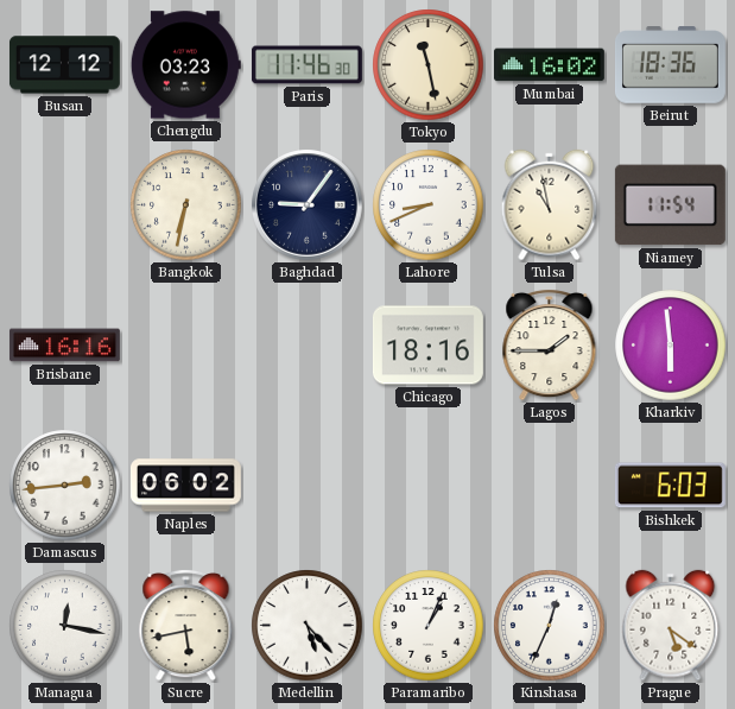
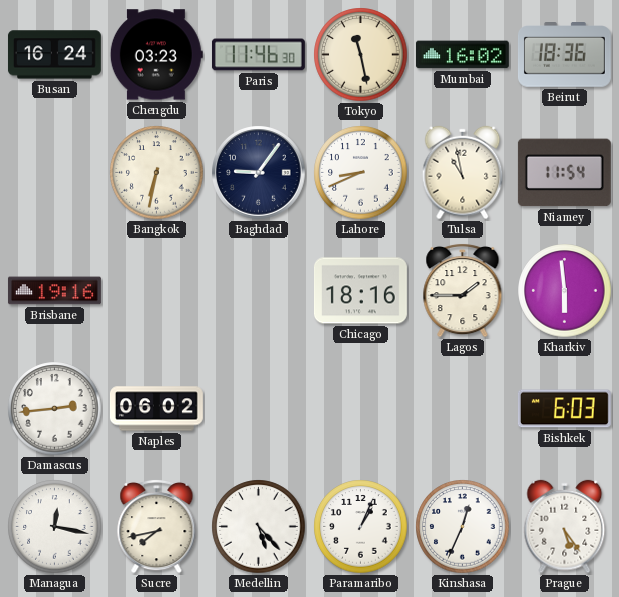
Busan: 12:12 -> 16:24 (54, 55)
Brisbane: 16:16 -> 19:16 (54, 291)
Sucre: 5:43 -> 7:43 (157, 526)
Prague: 5:21 -> 5:24 (565, 527)
